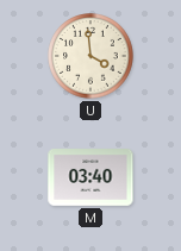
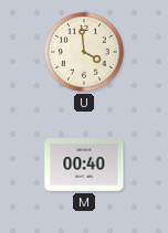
M: 03:40 -> 00:40 (84, 166)
